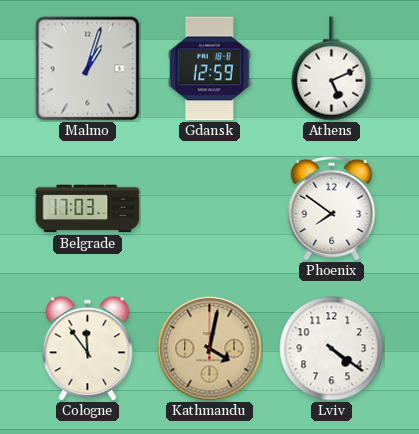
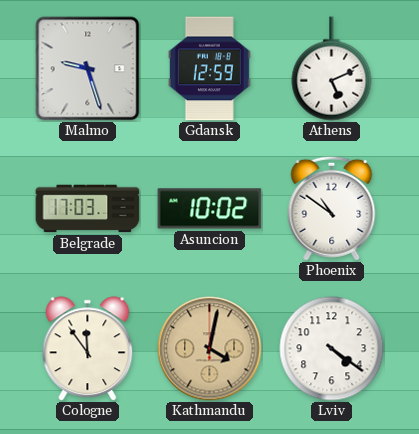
Malmo: 1:03 -> 9:27 (88, 69)
Asuncion: none -> 10:02 (210, 209)
Phoenix: 7:51 -> 10:51 (332, 208)
